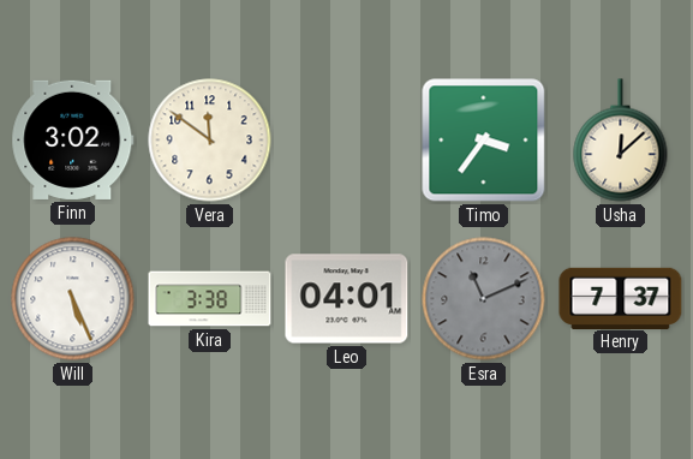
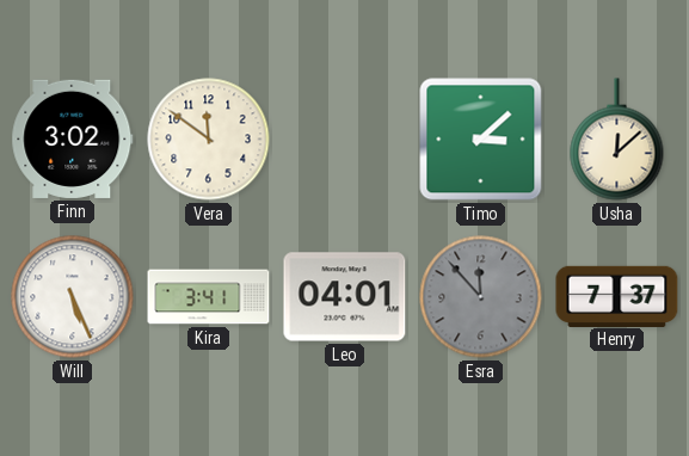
Timo: 3:36 -> 3:08 (481, 140)
Kira: 3:38 -> 3:41 (209, 297)
Esra: 11:11 -> 11:53 (481, 297)
